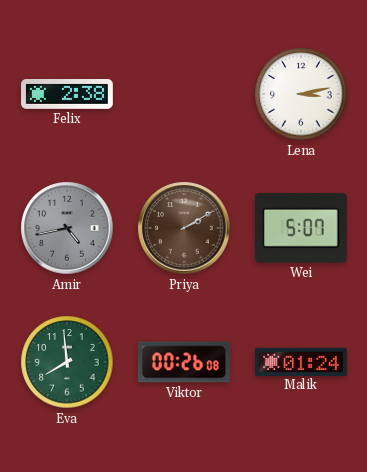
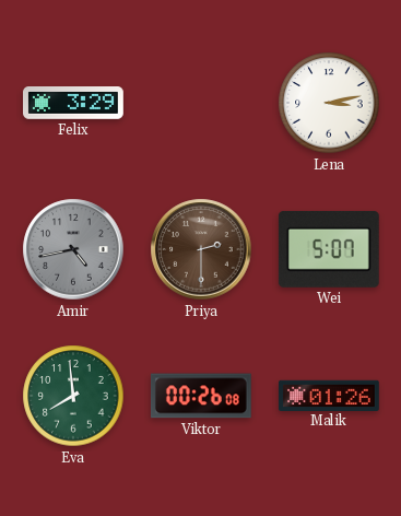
Felix: 2:38 -> 3:29 (74, 104)
Priya: 2:10 -> 2:30 (201, 249)
Malik: 01:24 -> 01:26 (330, 395)
